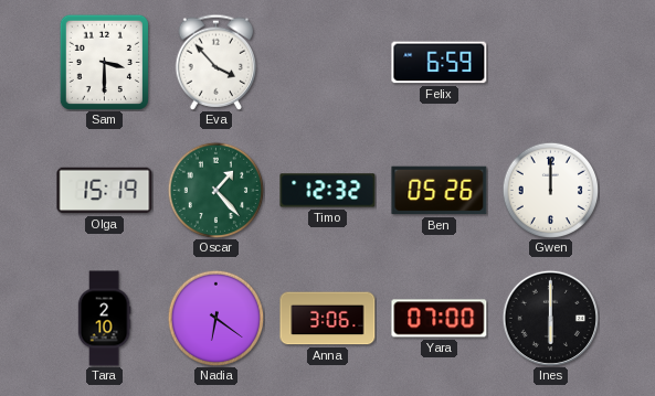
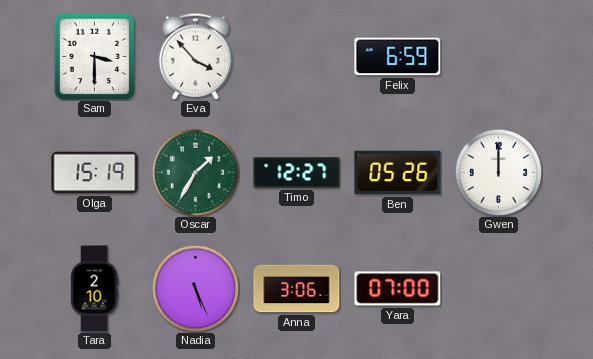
Oscar: 1:23 -> 1:35 (195, 172)
Timo: 12:32 -> 12:27 (297, 173)
Nadia: 6:21 -> 5:26 (195, 288)
Ines: 6:00 -> none (550, 318)
